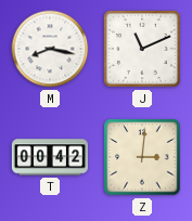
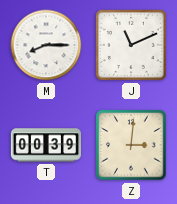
M: 8:17 -> 8:15 (46, 45)
T: 00:42 -> 00:39 (45, 145)
